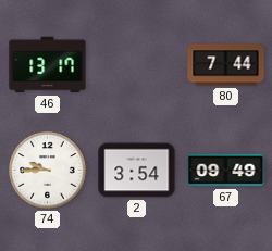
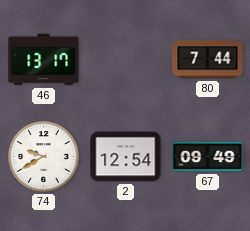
74: 9:45 -> 9:40 (44, 157)
2: 3:54 -> 12:54 (126, 157)
